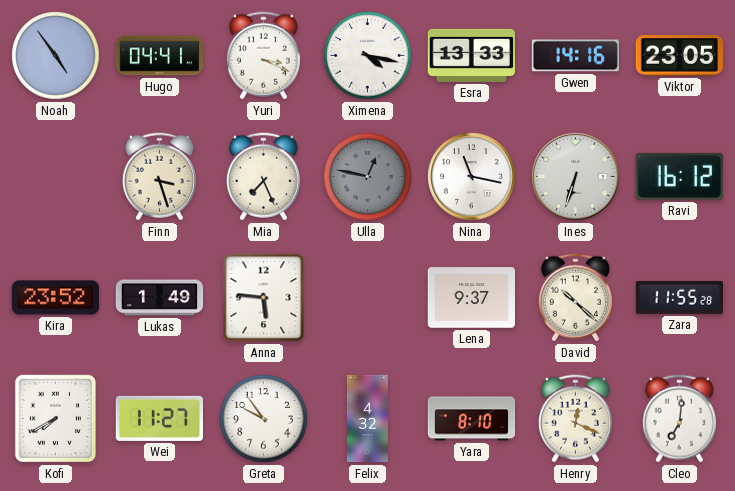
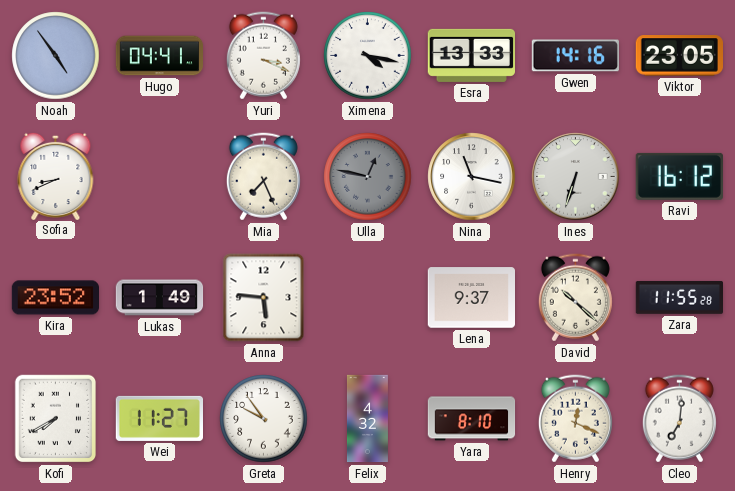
Sofia: none -> 8:41 (56, 175)
Finn: 3:27 -> none (159, 177)
